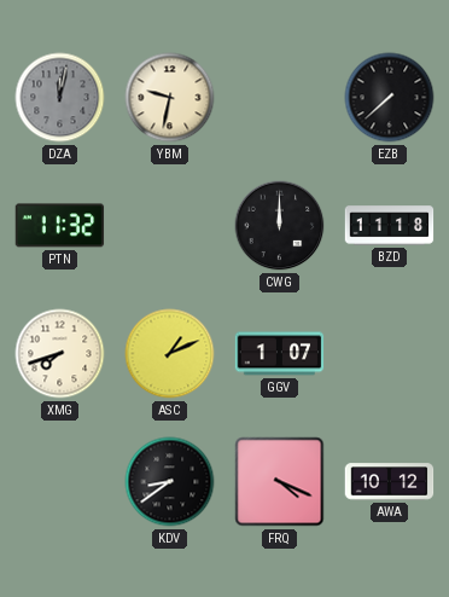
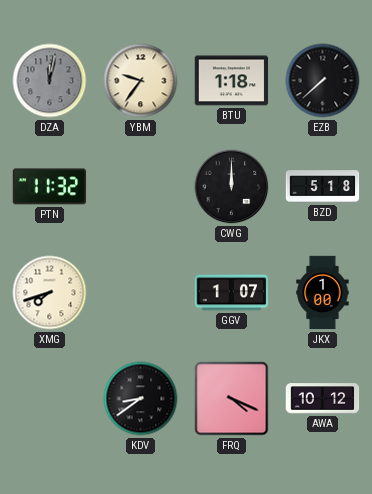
YBM: 9:32 -> 9:36 (141, 81)
BTU: none -> 1:18 (232, 81)
BZD: 11:18 -> 5:18 (323, 187)
ASC: 1:11 -> none (170, 354)
JKX: none -> 1:00 (323, 293)
